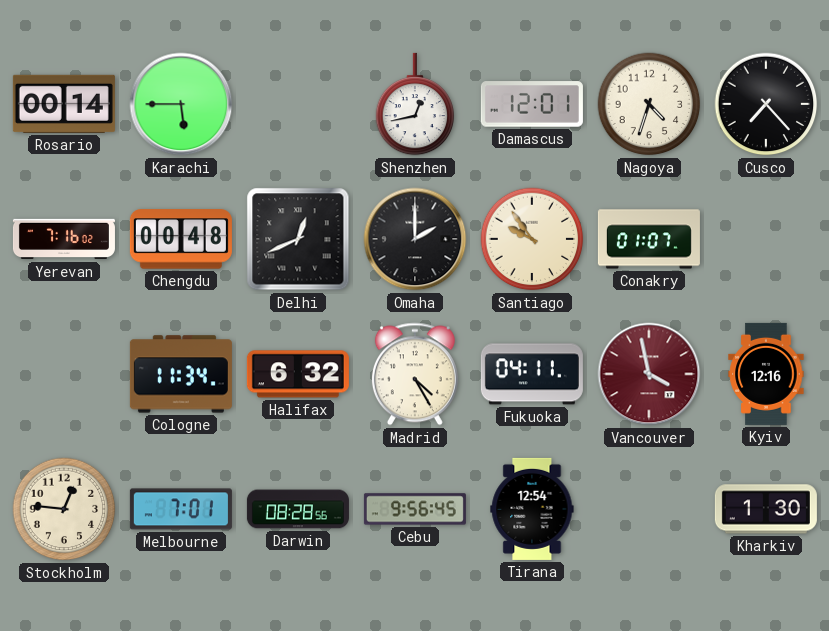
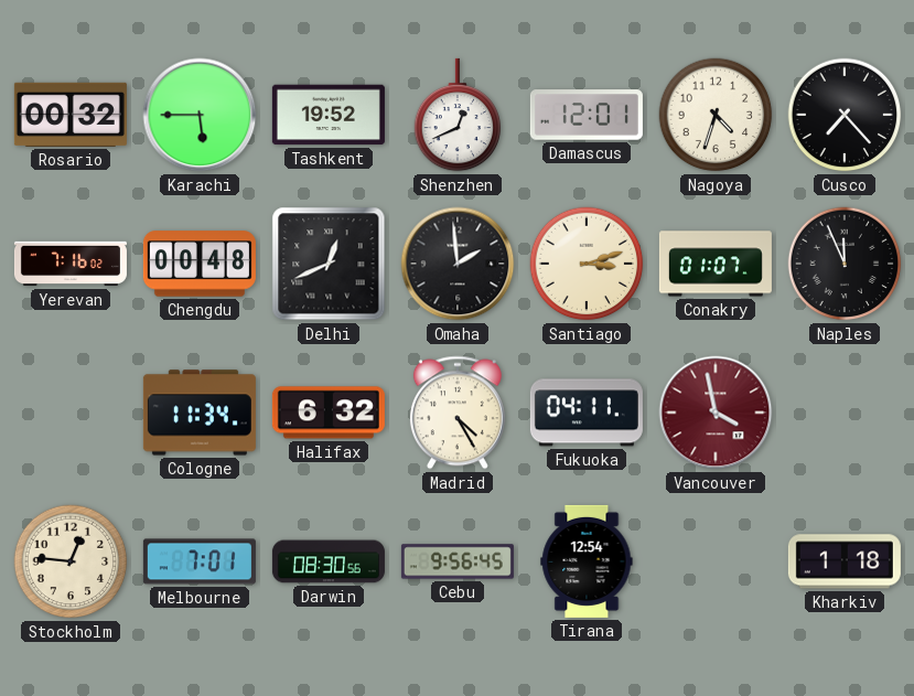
Rosario: 00:14 -> 00:32 (71, 115)
Tashkent: none -> 19:52 (329, 115)
Shenzhen: 12:43 -> 12:41 (458, 115)
Omaha: 2:00 -> 1:59 (458, 264)
Santiago: 9:54 -> 3:12 (587, 264)
Naples: none -> 11:56 (845, 264)
Kyiv: 12:16 -> none (766, 374)
Darwin: 08:28 -> 08:30 (329, 561)
Kharkiv: 1:30 -> 1:18 (845, 561)
